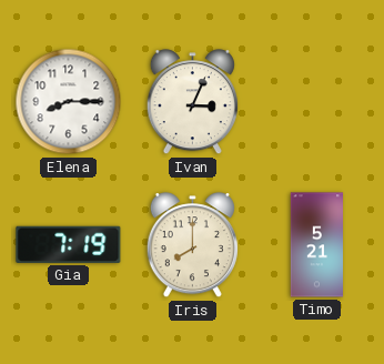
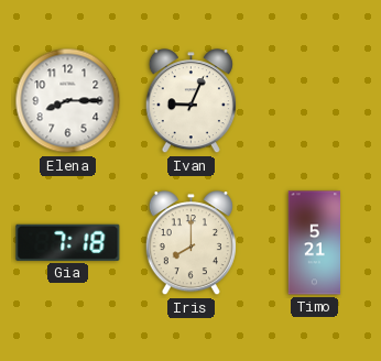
Ivan: 3:04 -> 9:04 (190, 101)
Gia: 7:19 -> 7:18 (68, 242)
